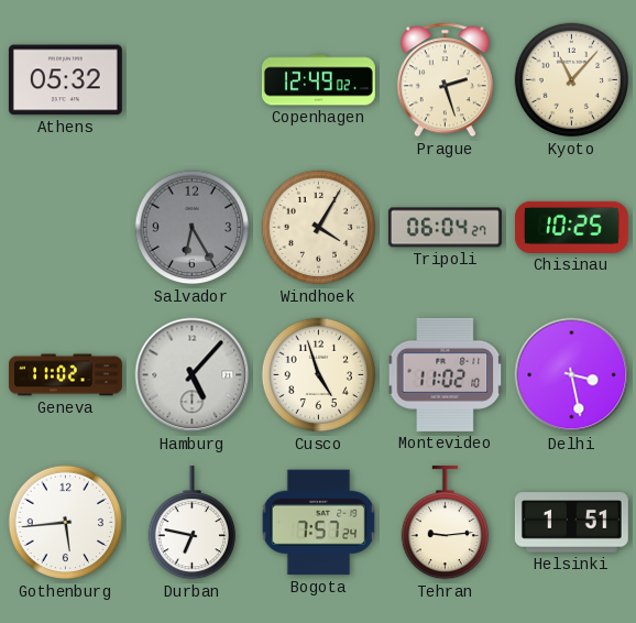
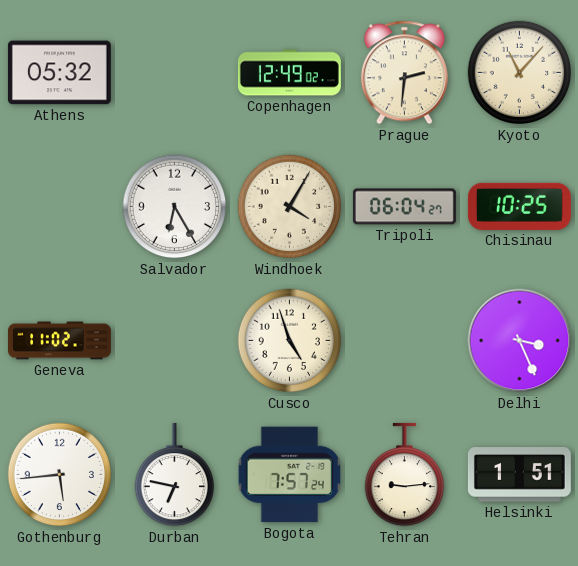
Prague: 2:27 -> 2:31 (404, 73)
Salvador dial: grey -> white (175, 207)
Hamburg: 5:07 -> none (193, 375)
Montevideo: 11:02 -> none (446, 374)
Delhi: 3:28 -> 3:26 (520, 341)
